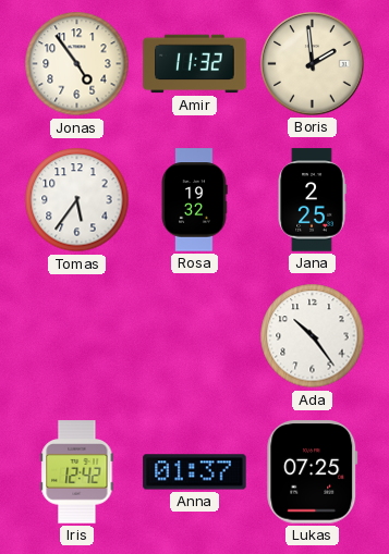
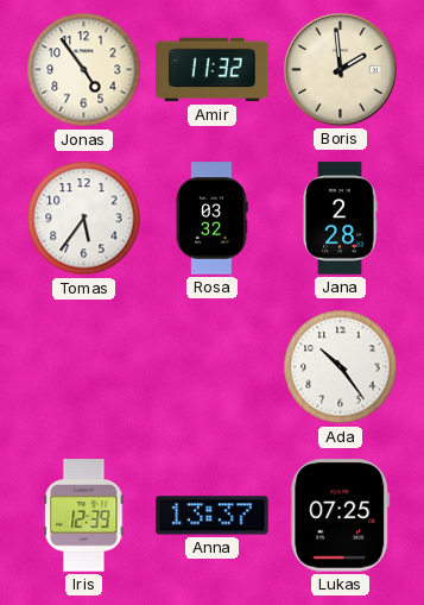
Rosa: 19:32 -> 03:32 (211, 219)
Jana: 2:25 -> 2:28 (340, 219)
Iris: 12:42 -> 12:39 (84, 516)
Anna: 01:37 -> 13:37 (213, 516)
